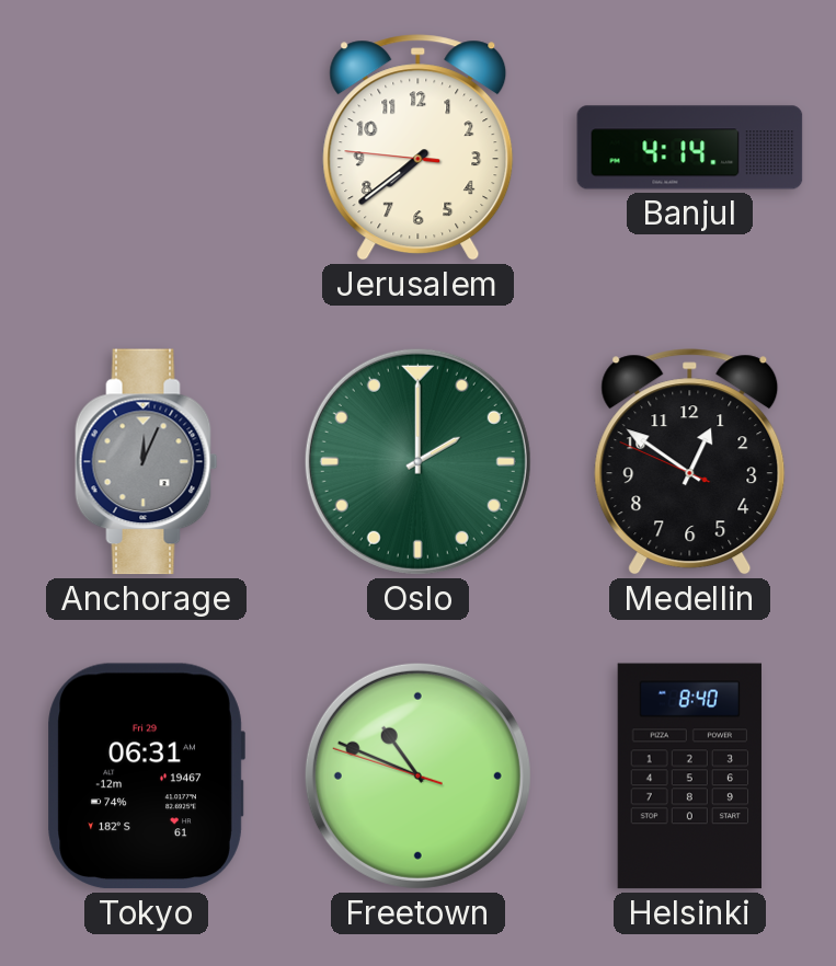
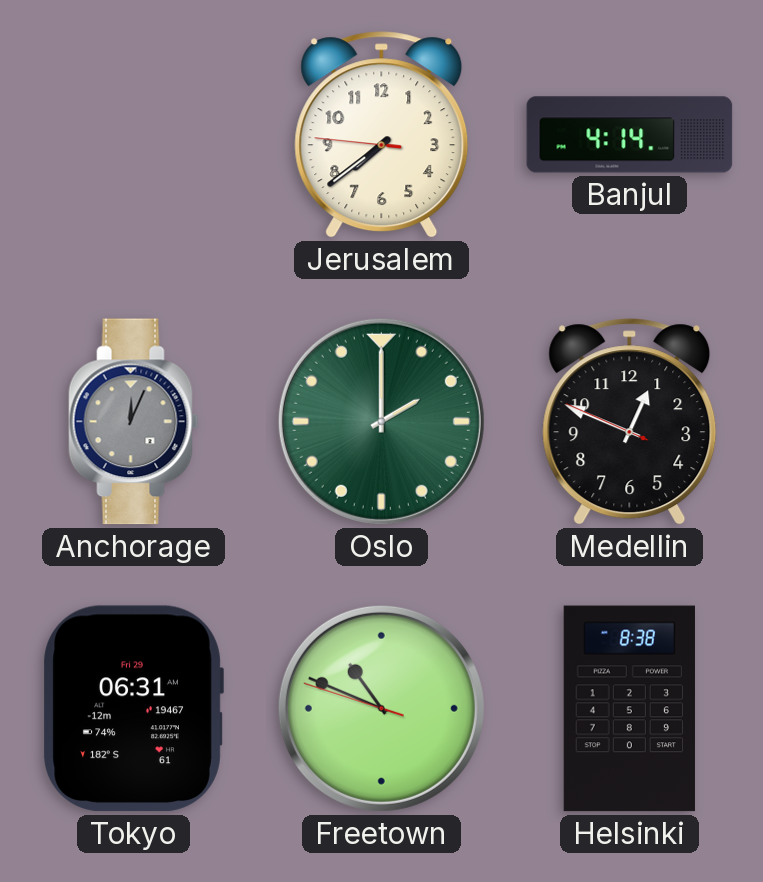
Medellin: 12:50 -> 12:48 (630, 422)
Helsinki: 8:40 -> 8:38 (629, 709)
